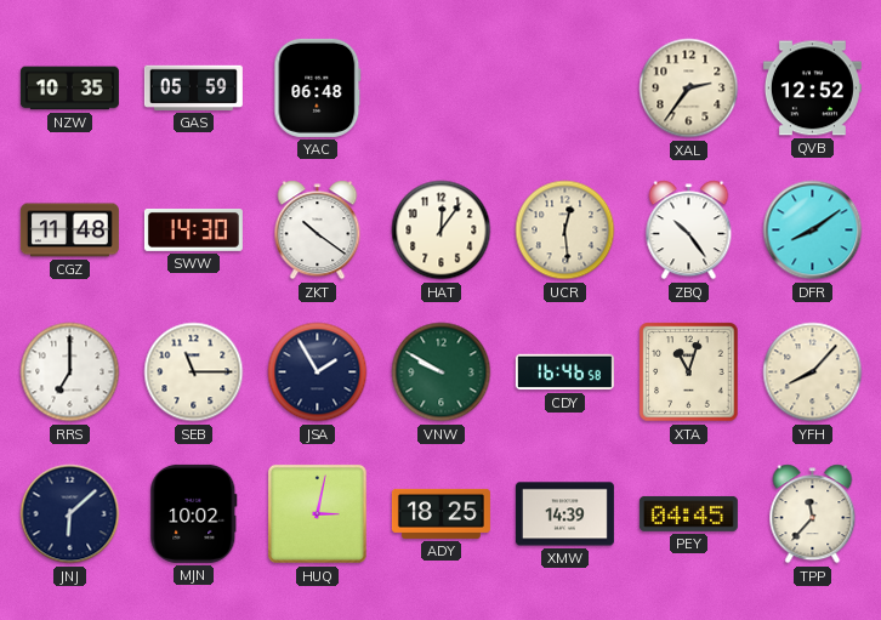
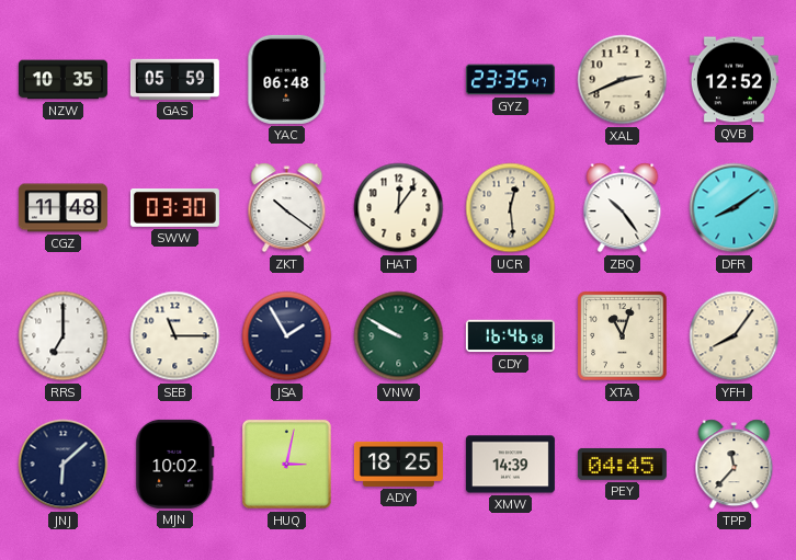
GYZ: none -> 23:35 (510, 80)
XAL: 2:36 -> 2:41 (623, 80)
SWW: 14:30 -> 03:30 (174, 208)
YFH: 8:07 -> 8:06 (735, 336)
